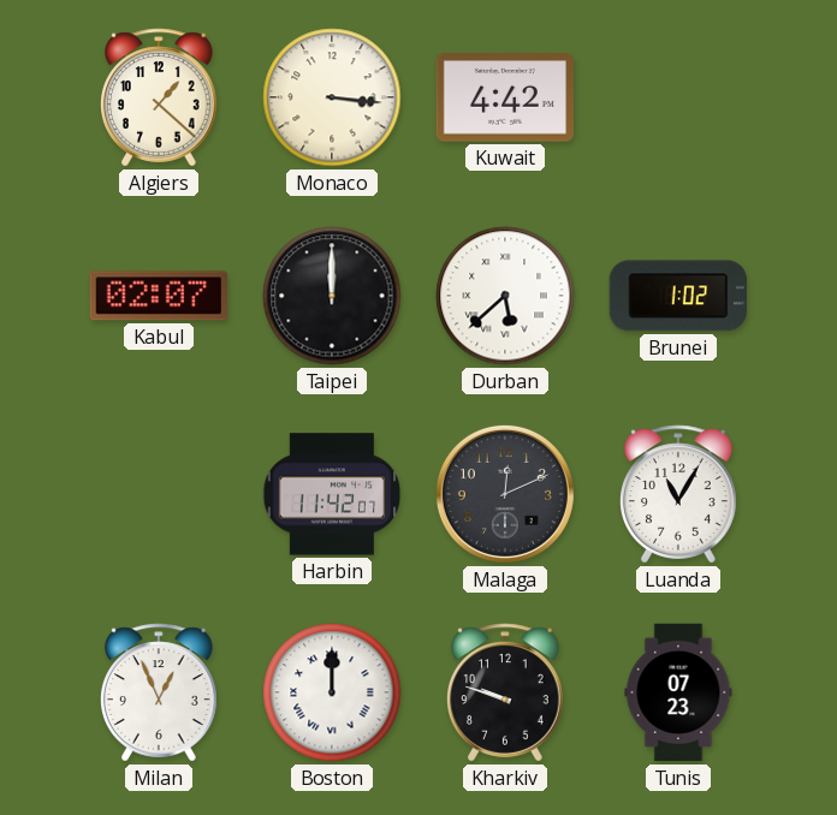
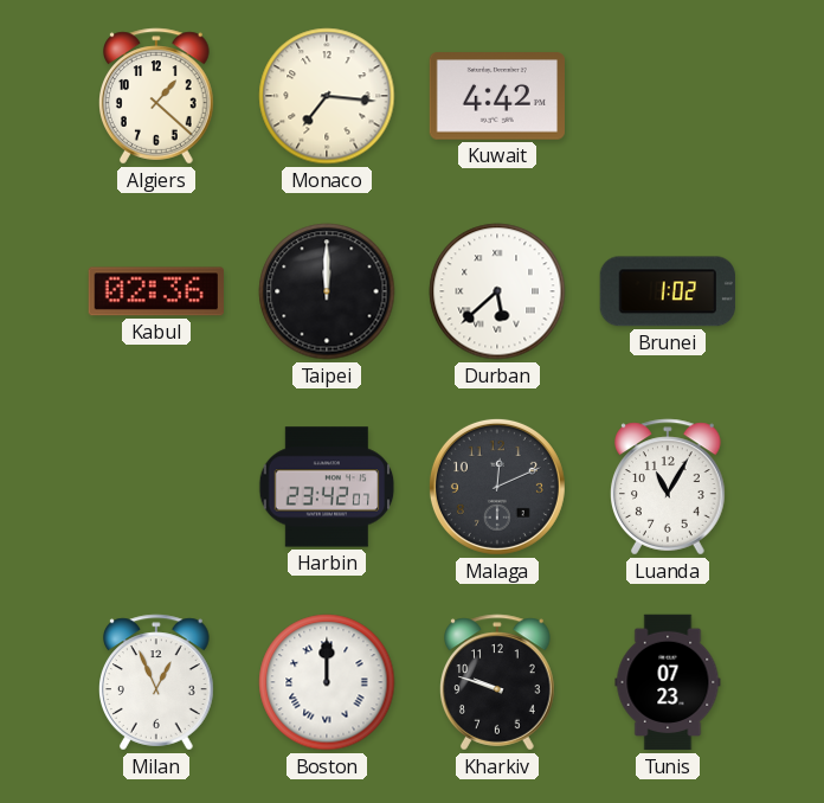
Monaco: 3:16 -> 7:16 (327, 96)
Kabul: 02:07 -> 02:36 (156, 291)
Harbin: 11:42 -> 23:42 (327, 487)
